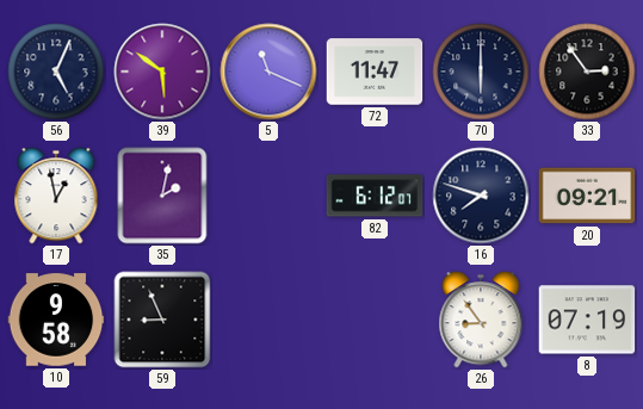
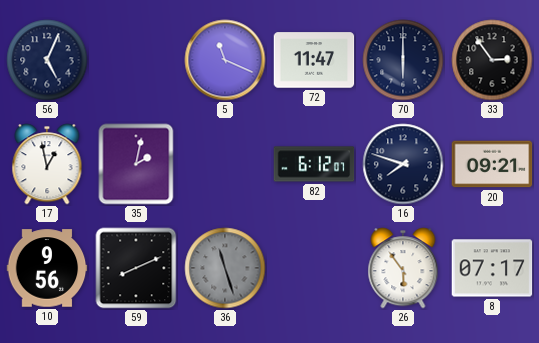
39: 5:51 -> none (162, 72)
10: 9:58 -> 9:56 (47, 268)
59: 8:56 -> 8:11 (136, 268)
36: none -> 11:27 (225, 268)
26: 8:54 -> 5:54 (403, 268)
8: 07:19 -> 07:17 (492, 268)
